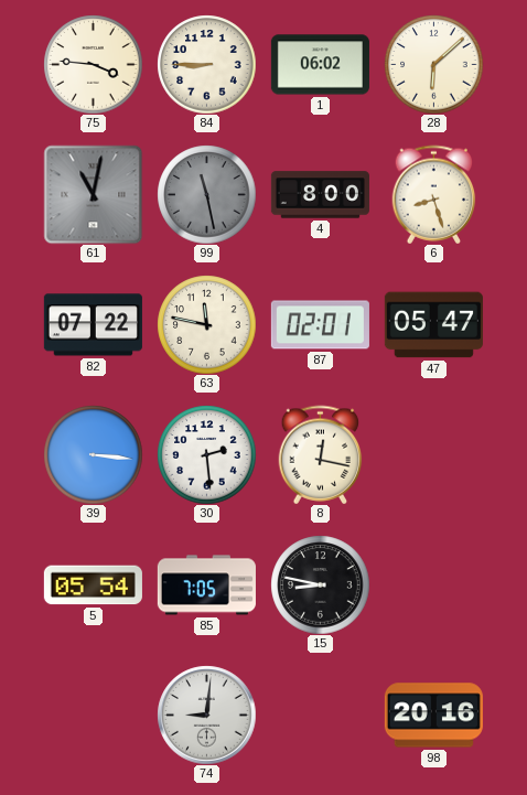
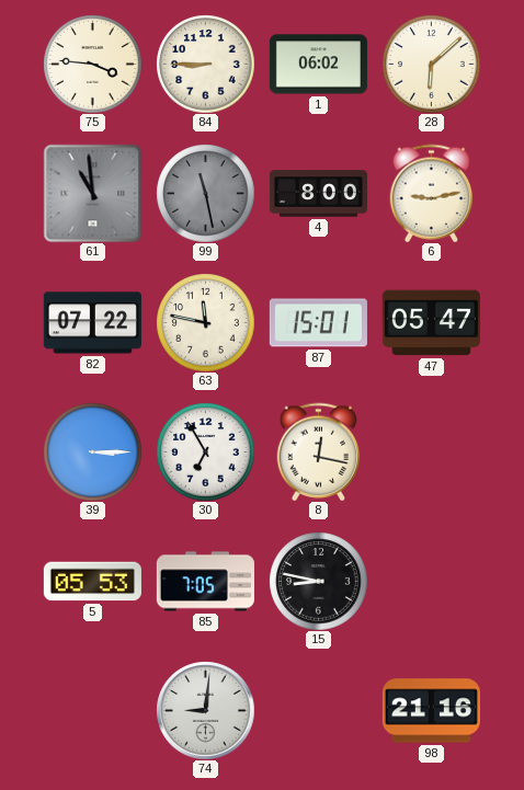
61: 11:02 -> 10:59 (92, 193)
6: 8:27 -> 9:13 (432, 193)
87: 02:01 -> 15:01 (318, 323)
39: 3:16 -> 3:15 (92, 451)
30: 2:29 -> 6:55 (205, 451)
5: 05:54 -> 05:53 (92, 582)
98: 20:16 -> 21:16 (431, 711)
